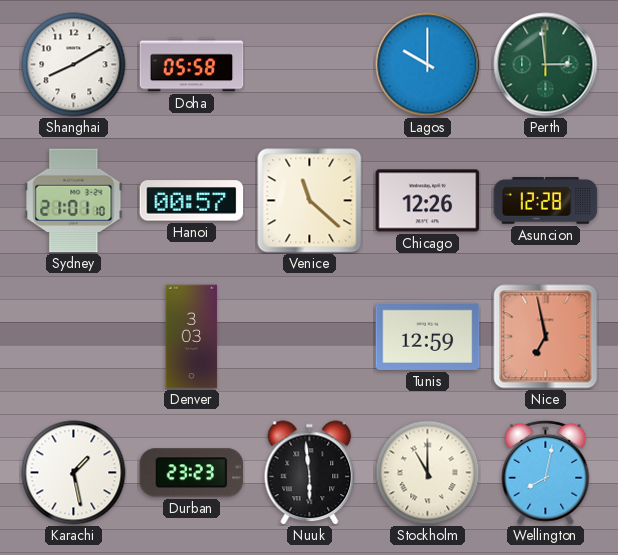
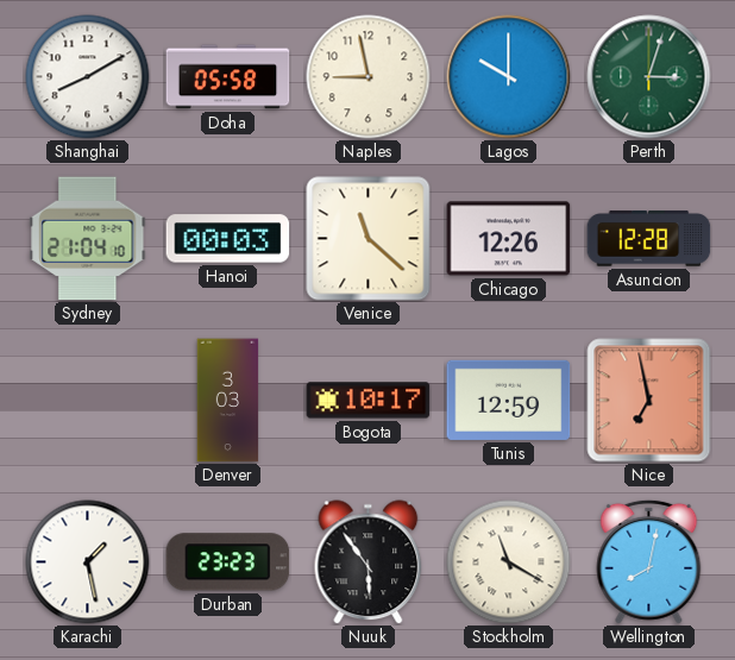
Naples: none -> 8:58 (369, 77)
Perth: 2:59 -> 3:03 (649, 77)
Sydney: 21:01 -> 21:04 (88, 239)
Hanoi: 00:57 -> 00:03 (228, 239)
Bogota: none -> 10:17 (369, 401)
Nuuk: 5:59 -> 5:54 (369, 562)
Stockholm: 11:00 -> 11:20 (509, 562)
